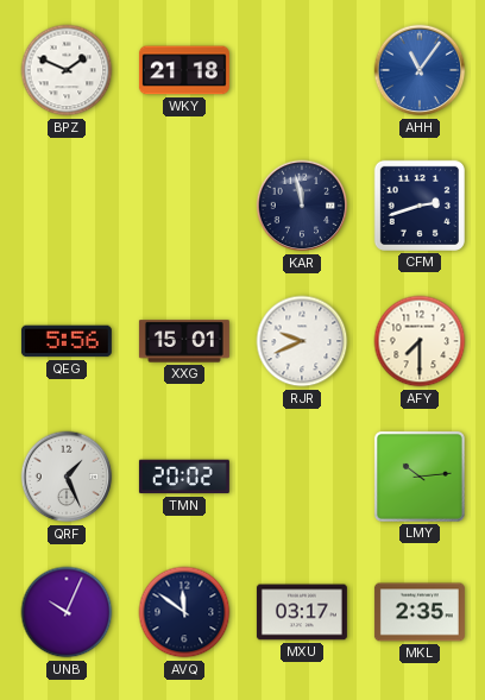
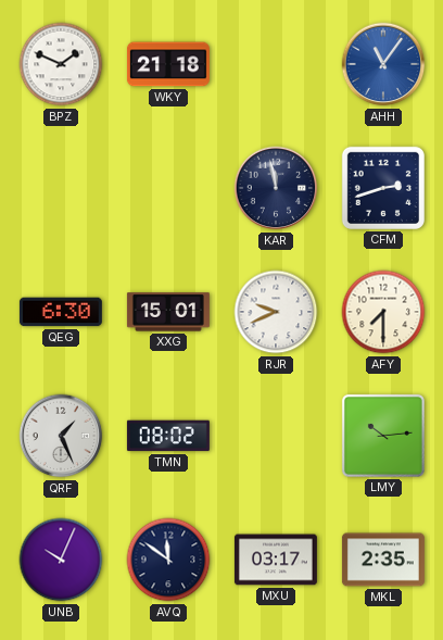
QEG: 5:56 -> 6:30 (61, 312)
TMN: 20:02 -> 08:02 (168, 436)
